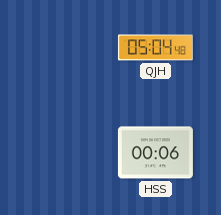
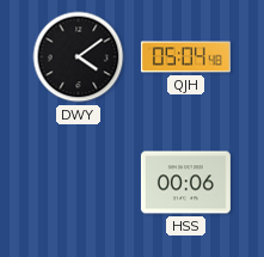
DWY: none -> 4:09 (79, 57)
